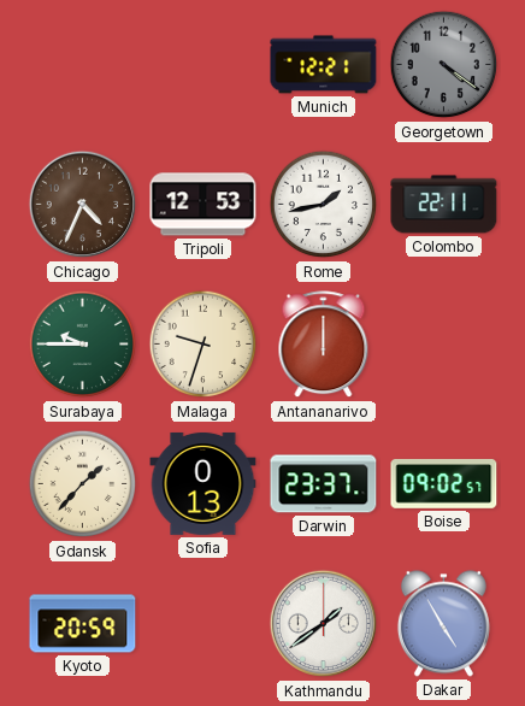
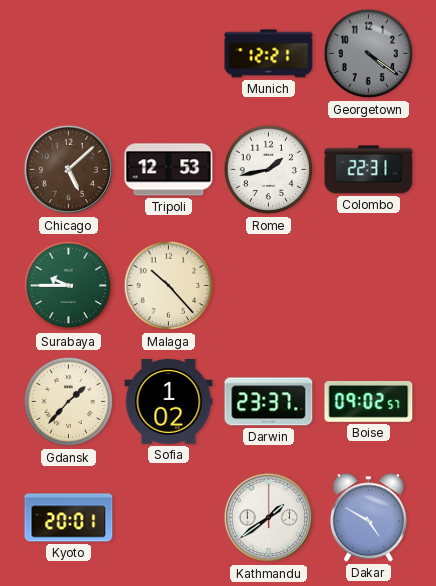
Chicago: 4:34 -> 5:08 (69, 170)
Colombo: 22:11 -> 22:31 (369, 170)
Malaga: 9:33 -> 10:23 (169, 286)
Antananarivo: 12:00 -> none (324, 345)
Sofia: 0:13 -> 1:02 (169, 401)
Kyoto: 20:59 -> 20:01 (69, 518)
Dakar: 4:55 -> 4:50 (368, 518)
